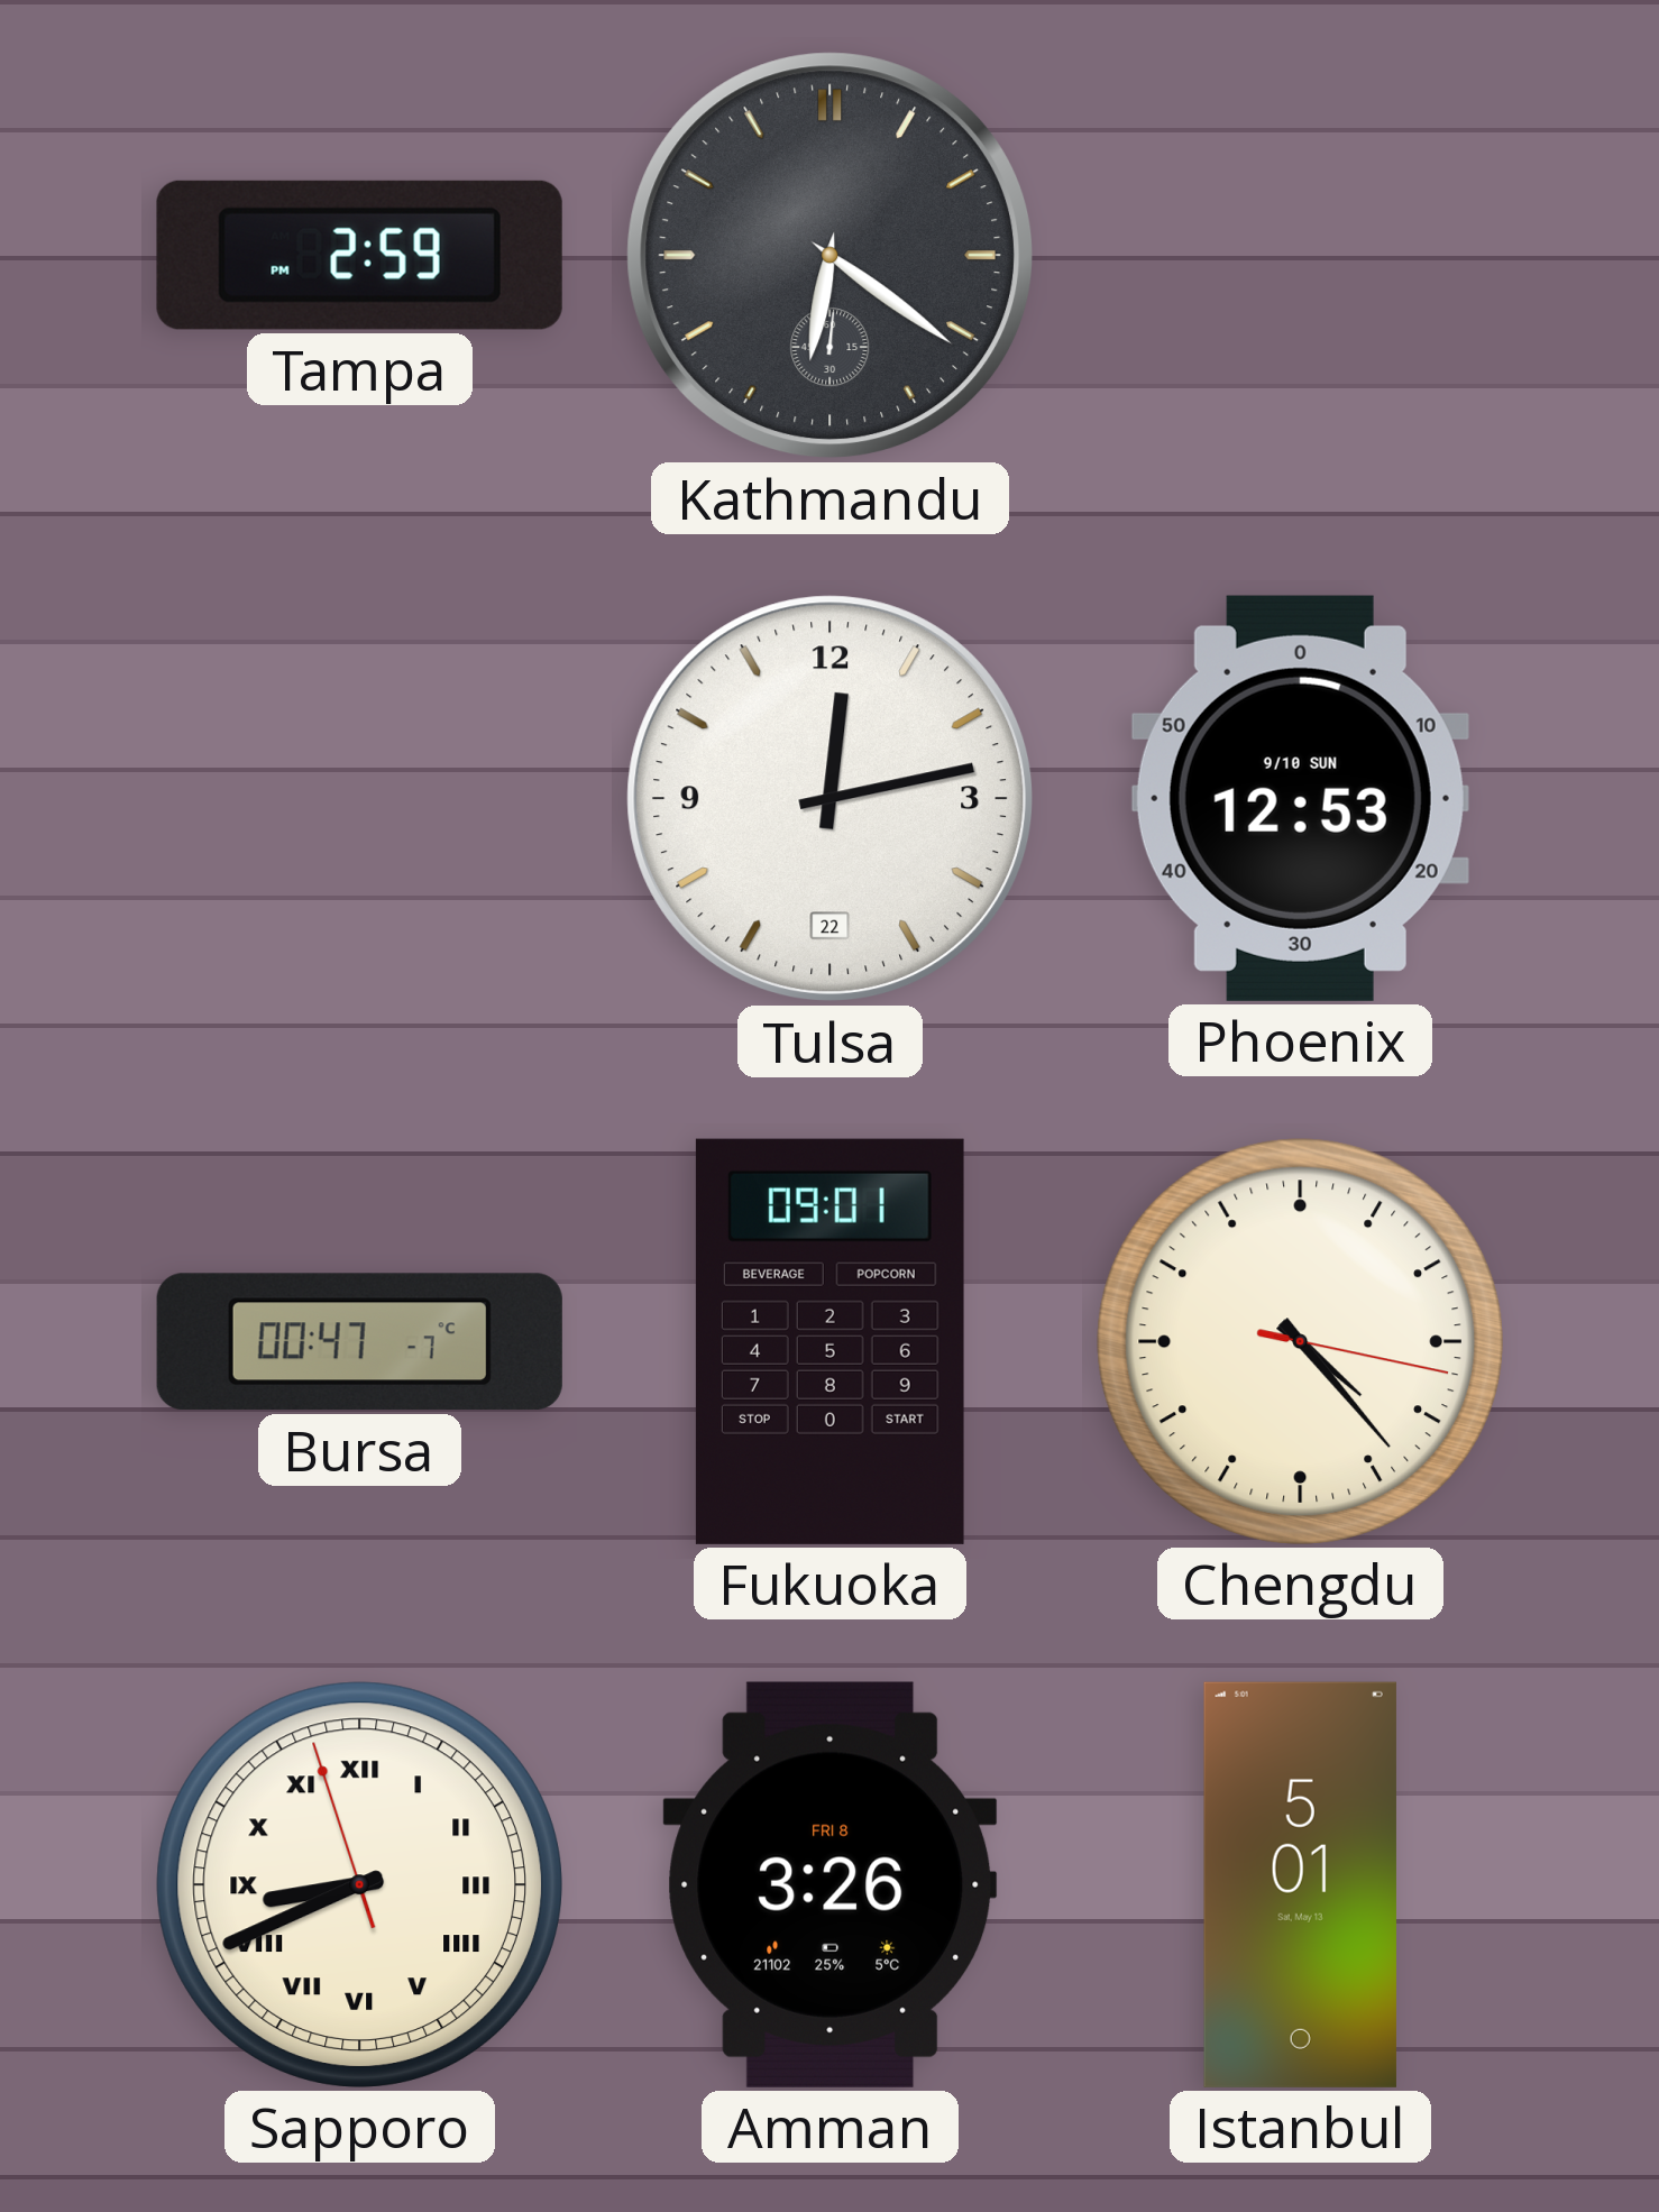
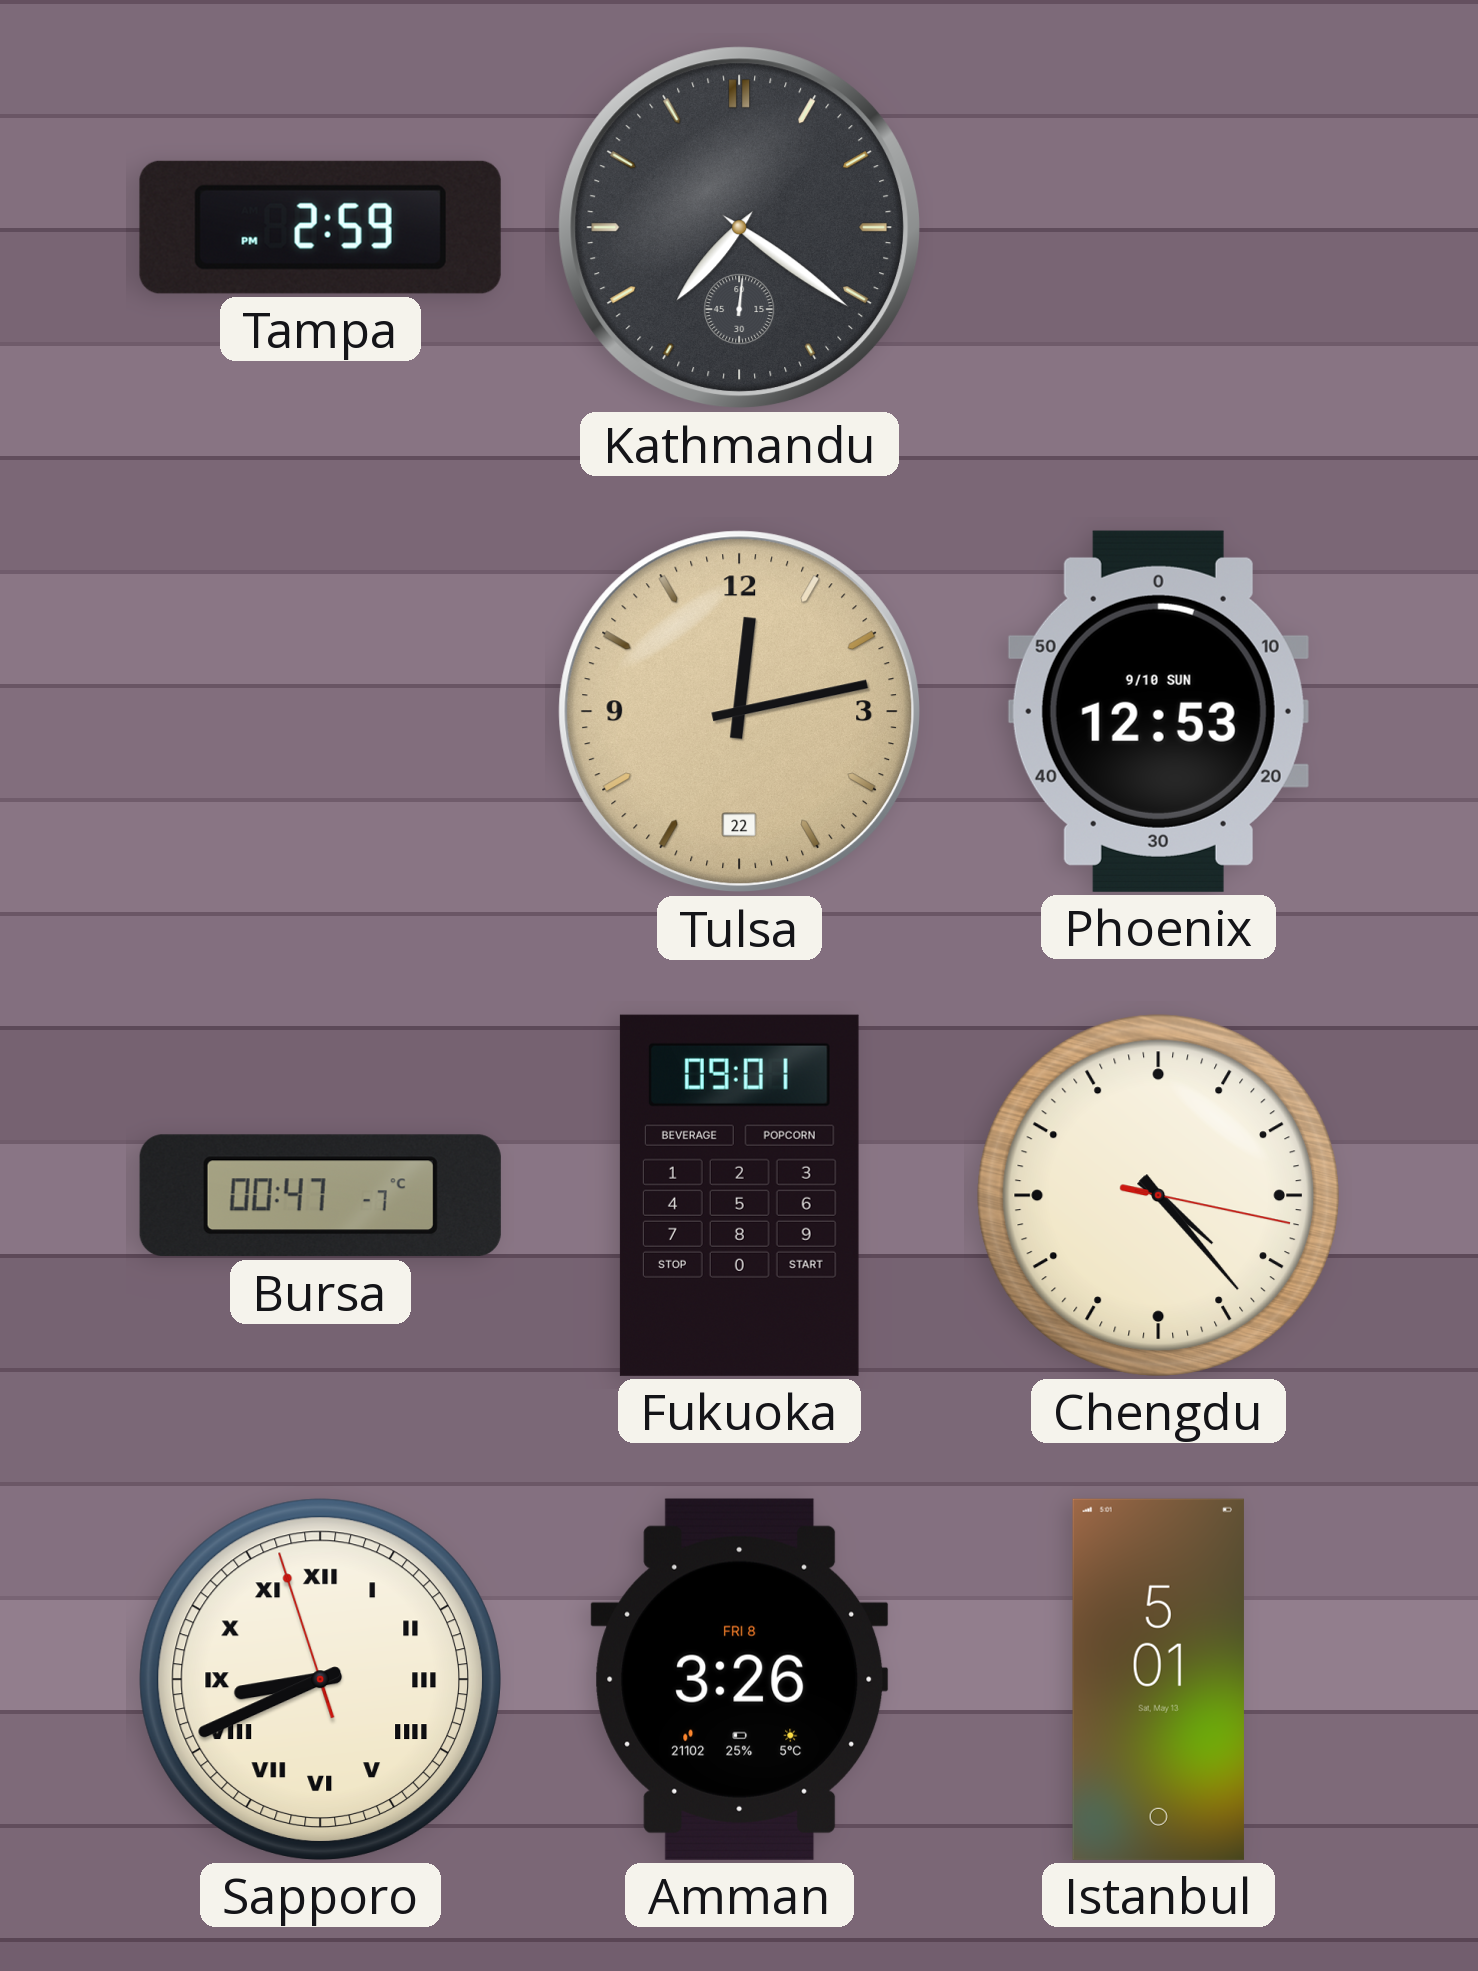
Kathmandu: 6:21 -> 7:21 (740, 228)
Tulsa dial: white -> champagne (740, 712)
